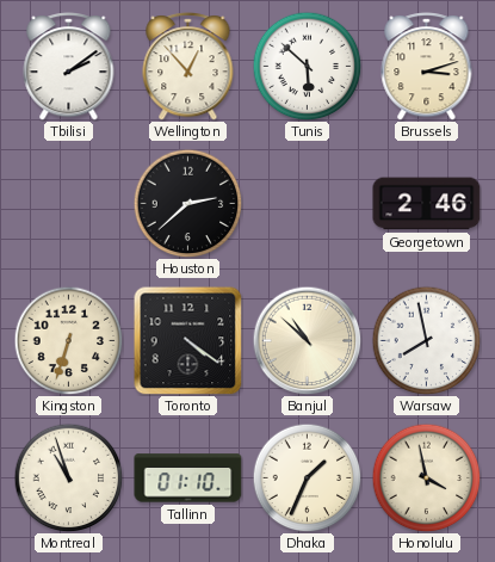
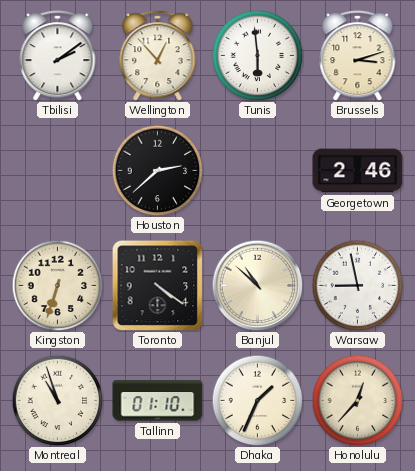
Tunis: 5:52 -> 5:59 (257, 55)
Warsaw: 7:58 -> 8:58 (357, 285)
Honolulu: 3:58 -> 12:37 (357, 400)
